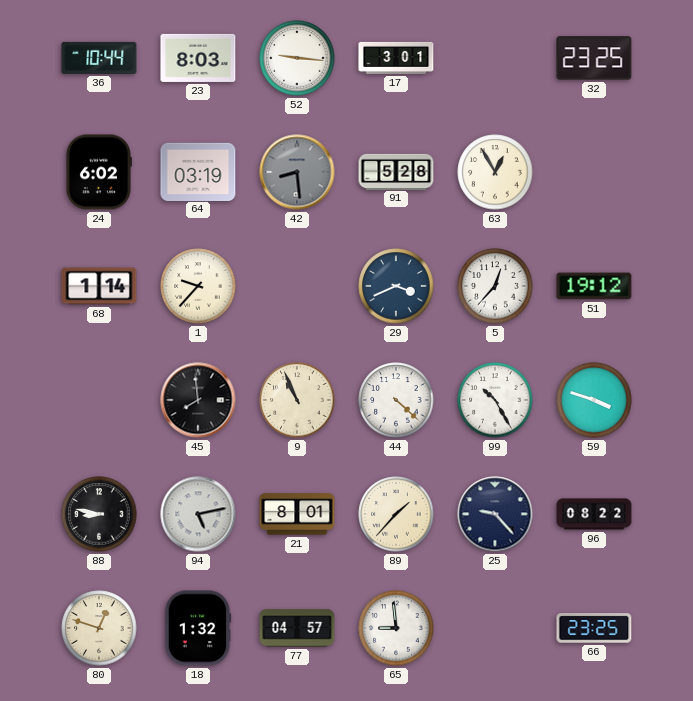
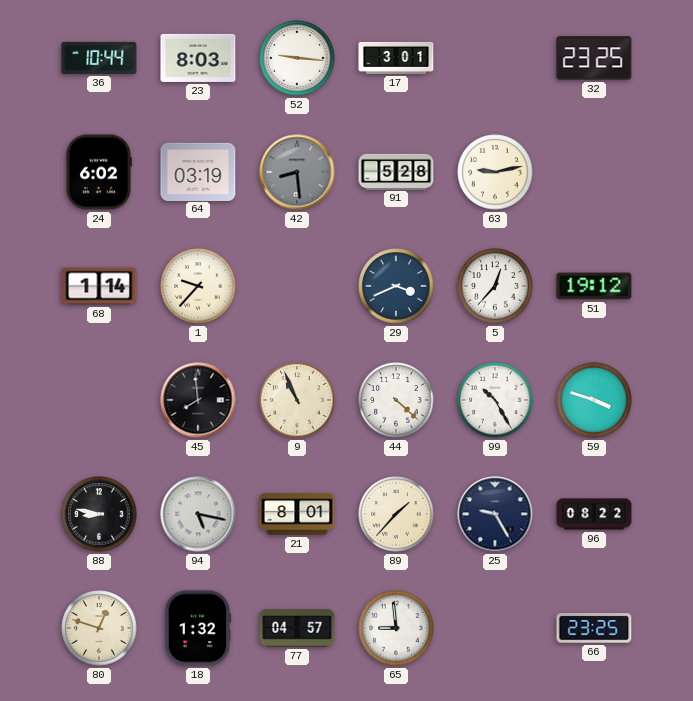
63: 12:55 -> 9:13 (495, 172)
94: 5:13 -> 5:17 (198, 514)
25: 9:23 -> 9:25 (495, 514)
